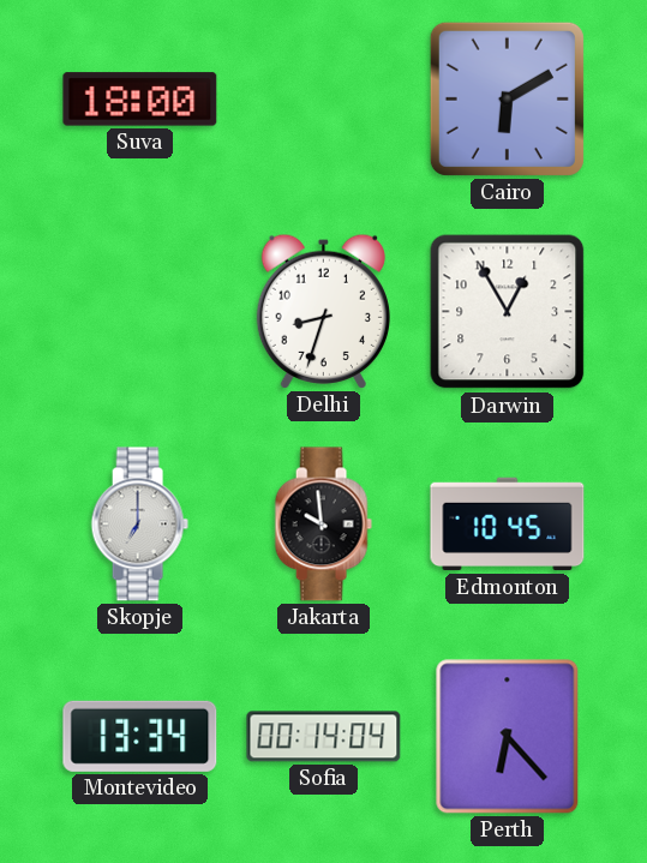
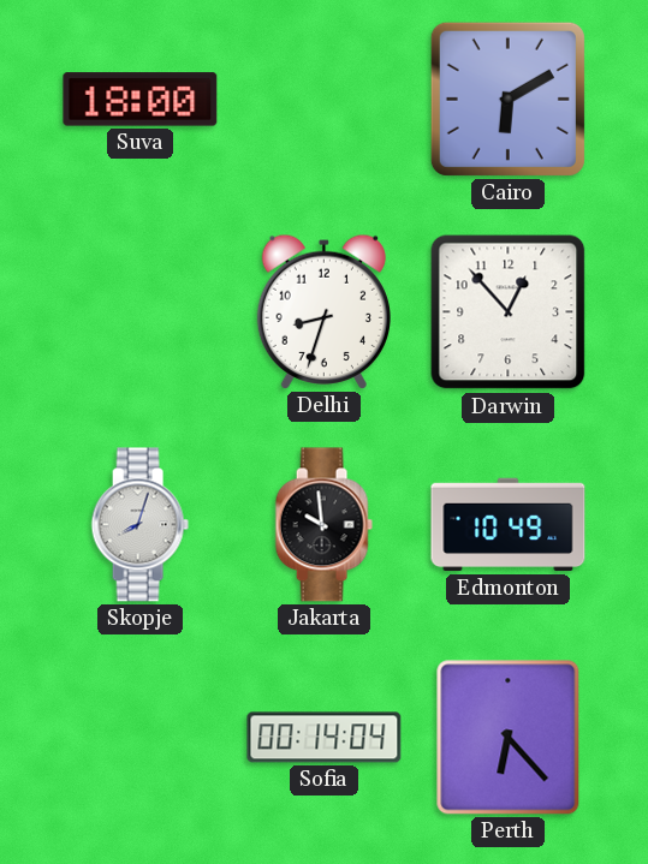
Darwin: 12:55 -> 12:53 (509, 312)
Skopje: 7:00 -> 8:03 (139, 525)
Edmonton: 10:45 -> 10:49 (509, 525)
Montevideo: 13:34 -> none (140, 736)
